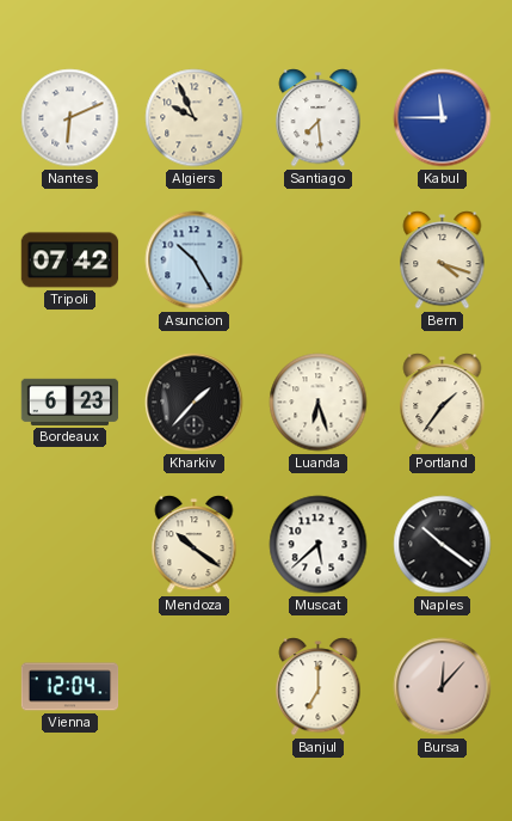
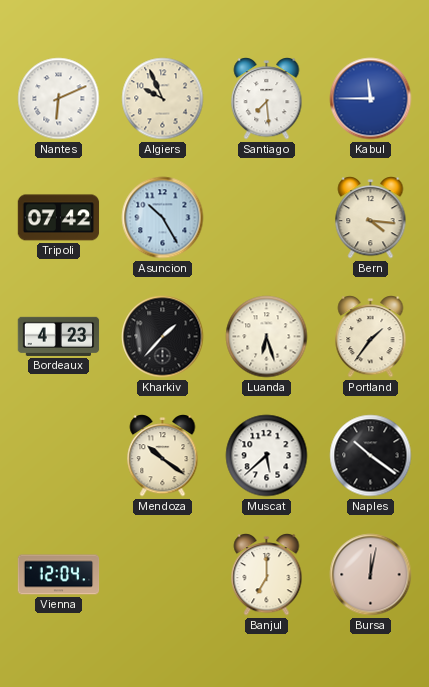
Bern: 4:18 -> 4:16 (371, 218)
Bordeaux: 6:23 -> 4:23 (59, 336)
Bursa: 12:07 -> 12:02 (371, 575)
